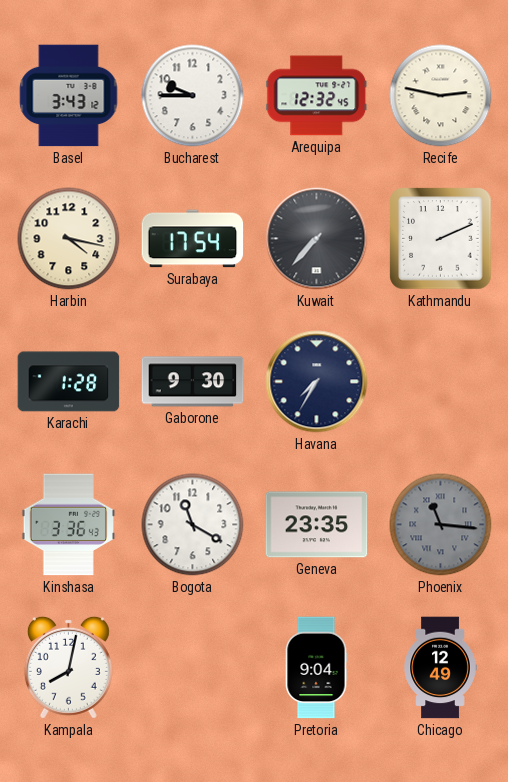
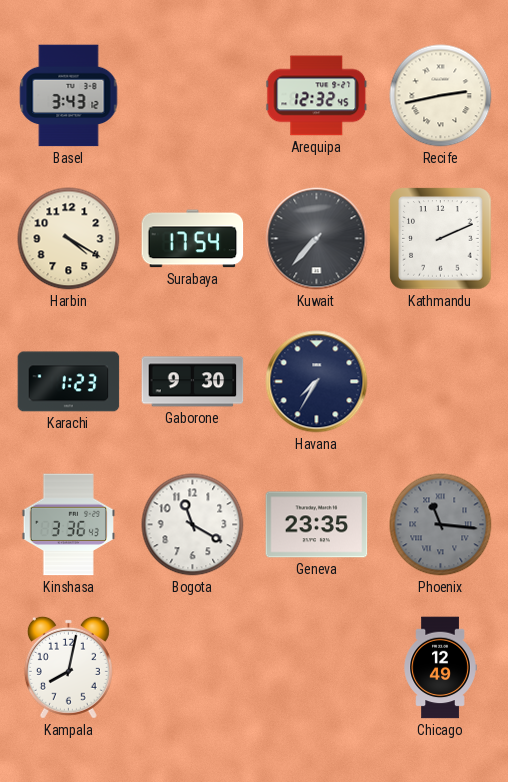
Bucharest: 9:45 -> none (193, 96)
Recife: 2:47 -> 2:43 (441, 96)
Harbin: 4:17 -> 4:20 (69, 239)
Karachi: 1:28 -> 1:23 (69, 382)
Pretoria: 9:04 -> none (316, 668)
